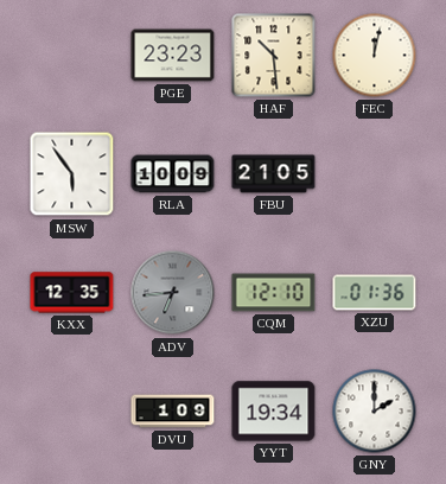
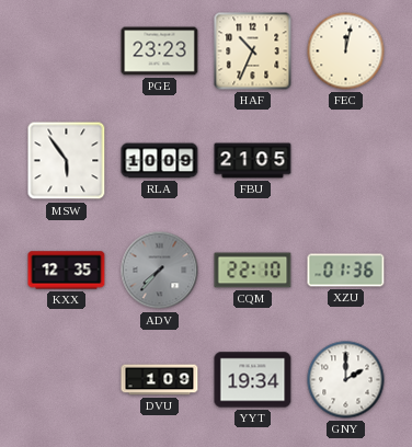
HAF: 10:29 -> 10:34 (253, 51)
ADV: 6:44 -> 7:37 (160, 271)
CQM: 12:10 -> 22:10 (253, 271)
